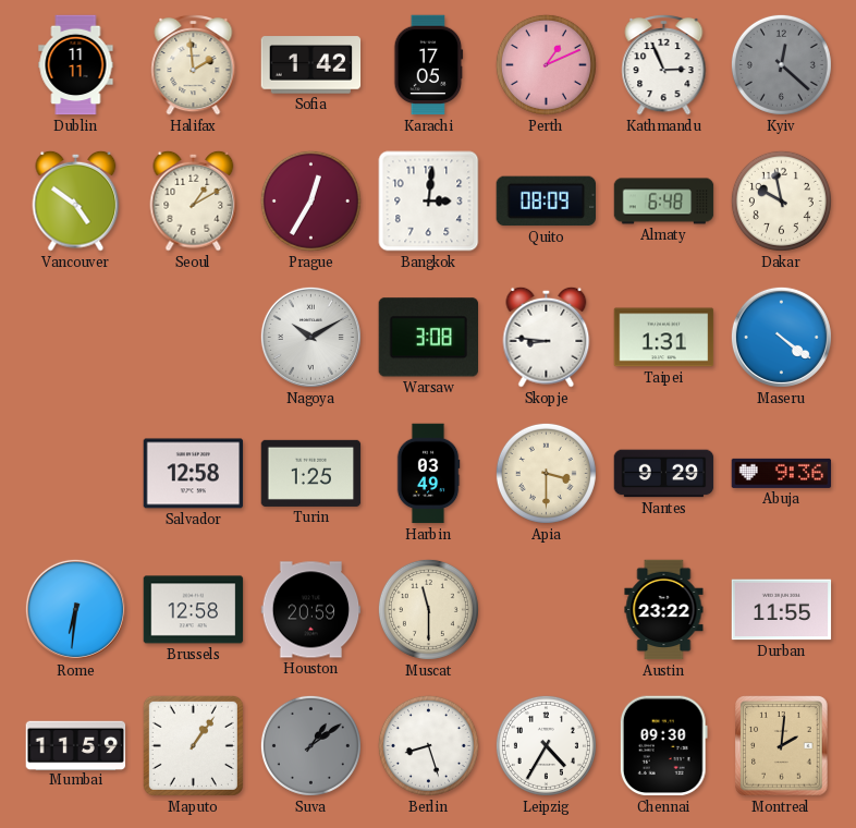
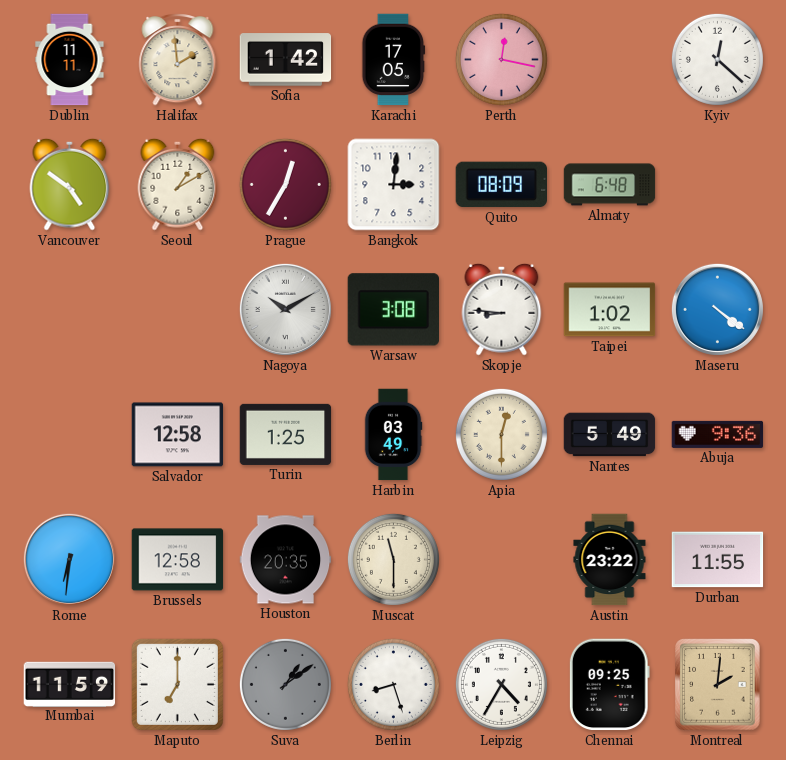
Perth: 1:11 -> 12:17 (501, 59)
Kathmandu: 2:56 -> none (664, 65)
Kyiv dial: grey -> white (717, 59)
Dakar: 9:58 -> none (781, 200)
Taipei: 1:31 -> 1:02 (610, 310)
Apia: 3:30 -> 12:30 (501, 434)
Nantes: 9:29 -> 5:49 (610, 435)
Houston: 20:59 -> 20:35 (286, 560)
Maputo: 1:06 -> 7:00 (177, 684)
Chennai: 09:30 -> 09:25 (609, 685)
